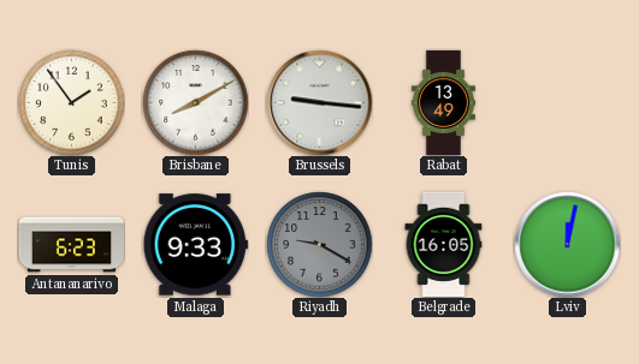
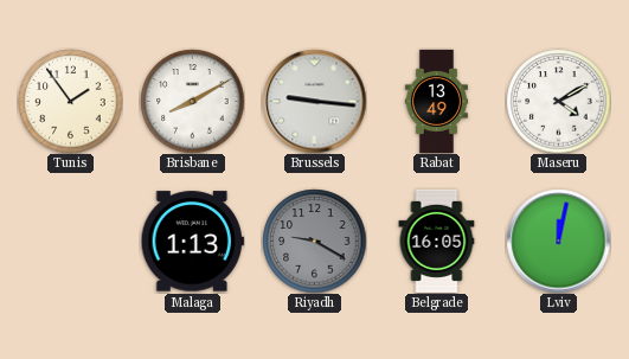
Maseru: none -> 4:10 (558, 101)
Antananarivo: 6:23 -> none (71, 245)
Malaga: 9:33 -> 1:13 (192, 242)
